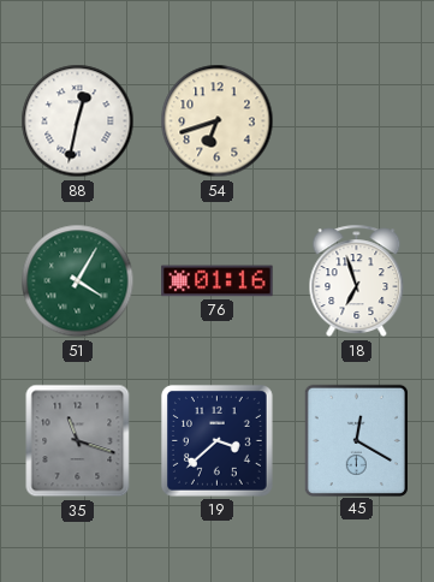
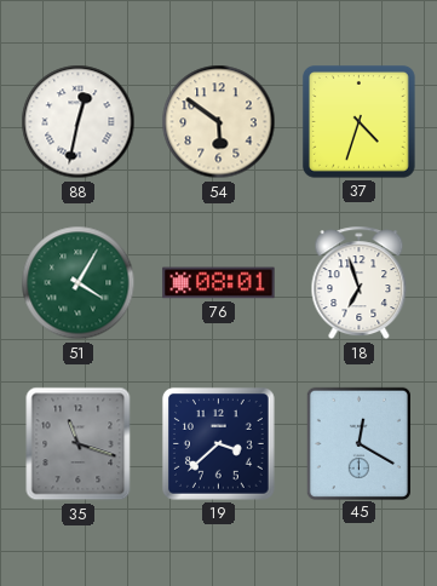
54: 6:42 -> 5:51 (219, 122)
37: none -> 4:33 (358, 121)
76: 01:16 -> 08:01 (219, 283)
